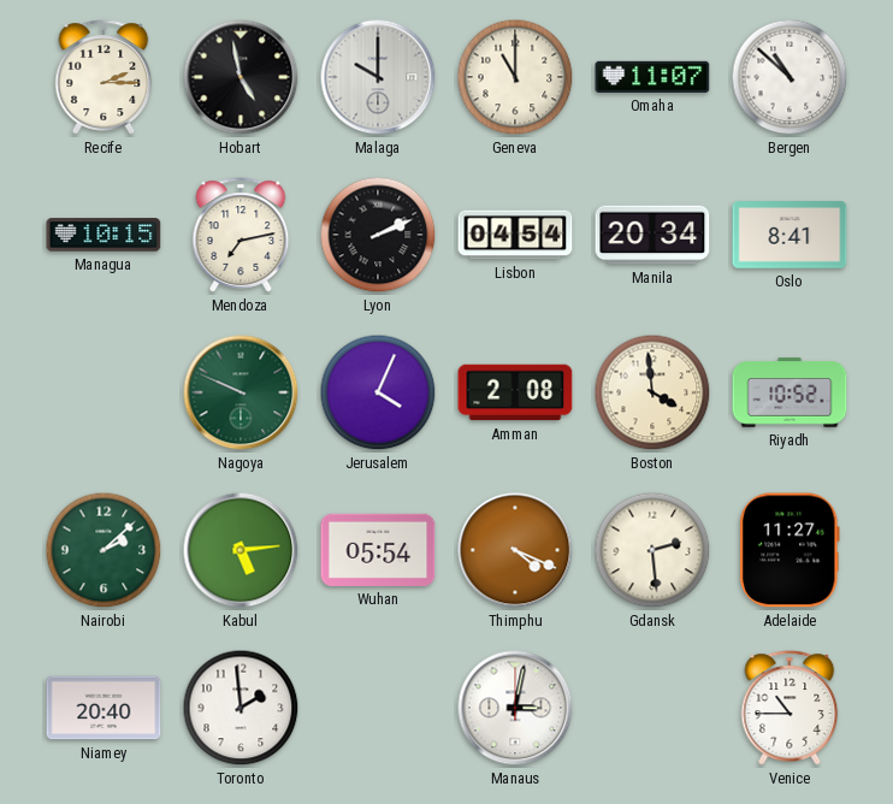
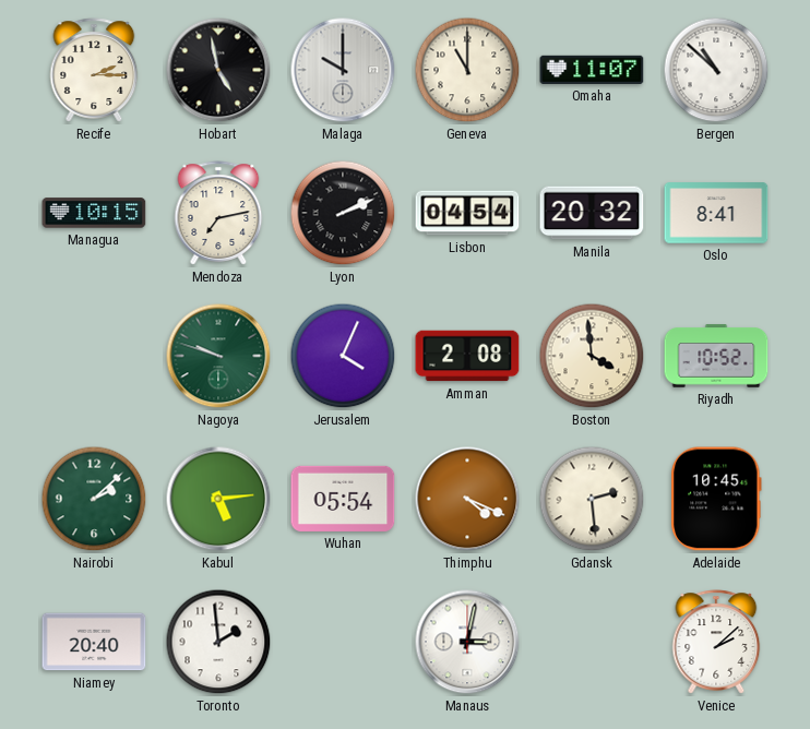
Manila: 20:34 -> 20:32 (592, 213)
Nagoya: 9:49 -> 9:48 (218, 356)
Adelaide: 11:27 -> 10:45 (716, 499)
Venice: 10:45 -> 2:08 (716, 642)
